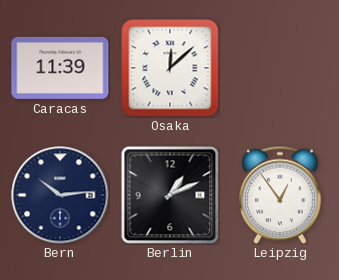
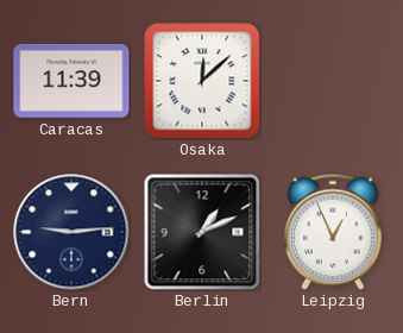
Bern: 10:14 -> 9:14 (71, 232)
Leipzig: 12:54 -> 12:56 (333, 232)
